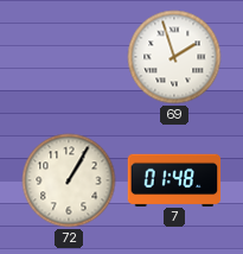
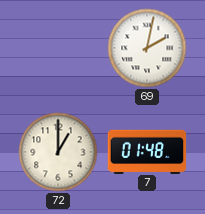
69: 1:57 -> 2:02 (147, 48)
72: 1:05 -> 1:00 (58, 152)
